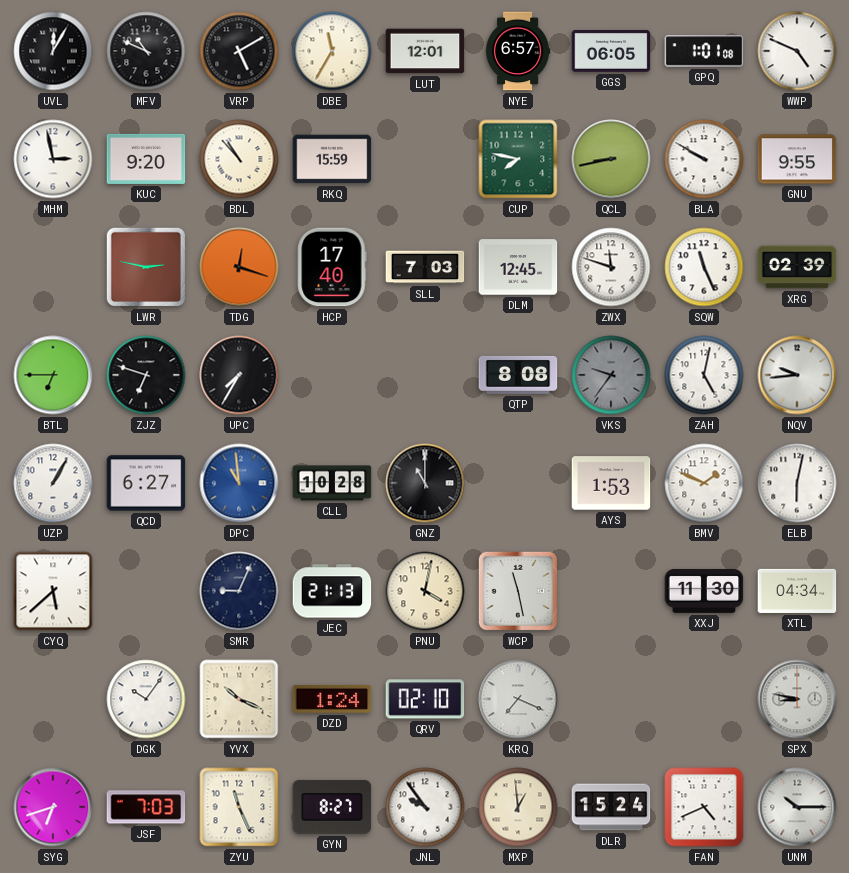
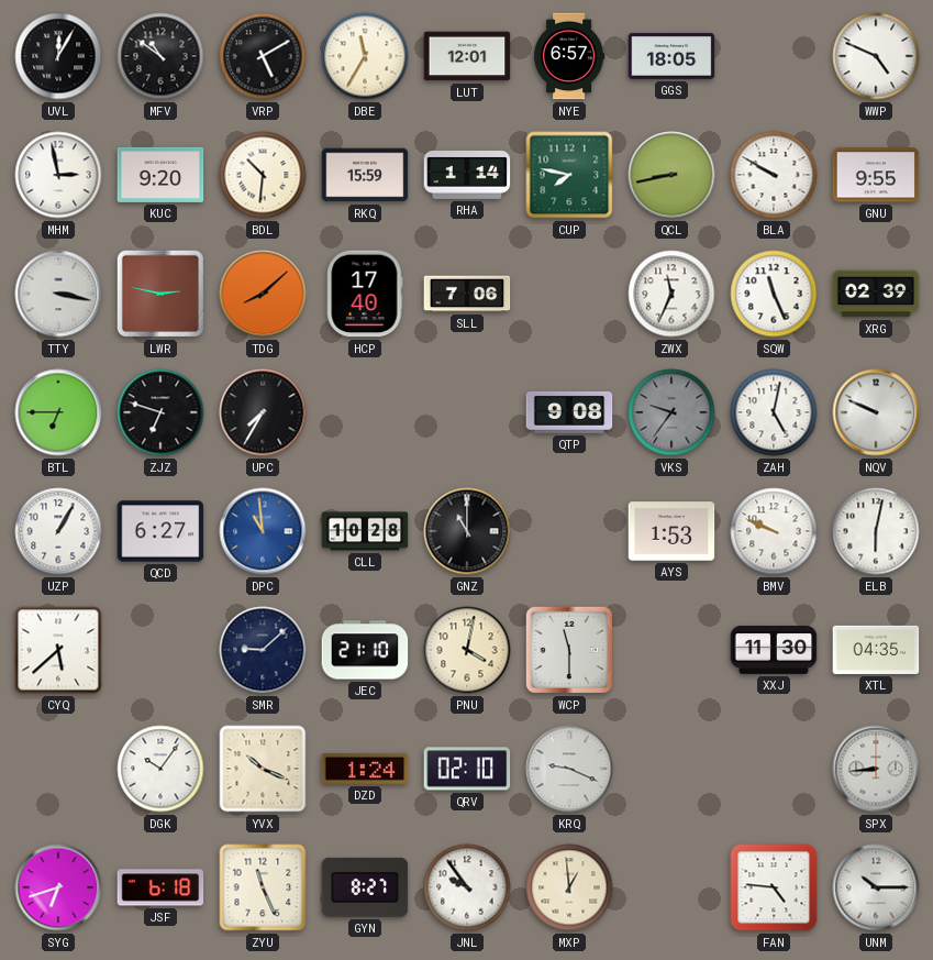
MFV: 10:49 -> 10:51 (160, 56)
GGS: 06:05 -> 18:05 (671, 56)
GPQ: 1:01 -> none (704, 51)
BDL: 10:53 -> 10:31 (263, 175)
RHA: none -> 1:14 (467, 175)
TTY: none -> 3:17 (58, 294)
TDG: 12:18 -> 8:08 (263, 294)
SLL: 7:03 -> 7:06 (467, 294)
DLM: 12:45 -> none (518, 267)
ZWX: 11:48 -> 11:34 (671, 294)
QTP: 8:08 -> 9:08 (569, 412)
NQV: 9:44 -> 9:49 (876, 412)
BMV: 1:49 -> 9:49 (774, 531)
SMR: 9:04 -> 9:08 (263, 650)
JEC: 21:13 -> 21:10 (365, 650)
WCP: 11:28 -> 11:30 (569, 650)
XTL: 04:34 -> 04:35 (876, 650)
KRQ: 7:19 -> 9:19 (569, 769)
SPX: 8:47 -> 8:44 (876, 769)
JSF: 7:03 -> 6:18 (160, 887)
DLR: 15:24 -> none (611, 807)
FAN: 4:41 -> 4:46 (774, 887)
